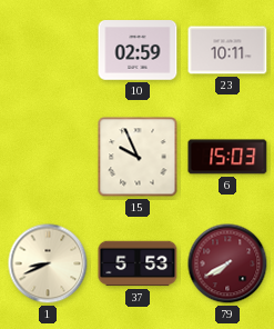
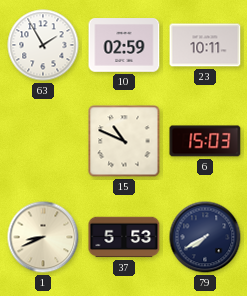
63: none -> 1:55 (43, 45)
15: 9:56 -> 10:49 (124, 141)
79 dial: burgundy -> navy (205, 237)
